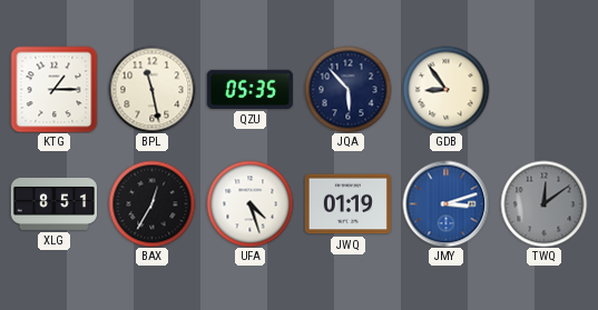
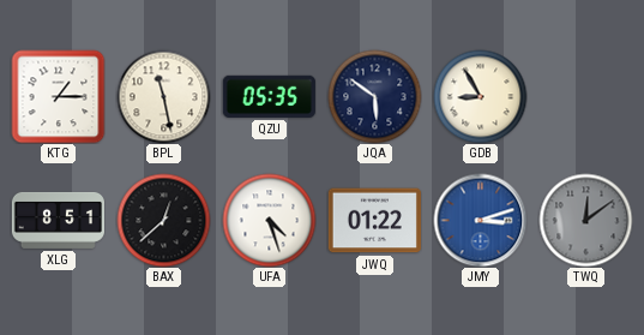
JQA: 5:53 -> 5:51 (374, 96)
GDB: 8:54 -> 8:55 (480, 96)
BAX: 12:35 -> 12:38 (163, 220)
JWQ: 01:19 -> 01:22 (374, 221)
